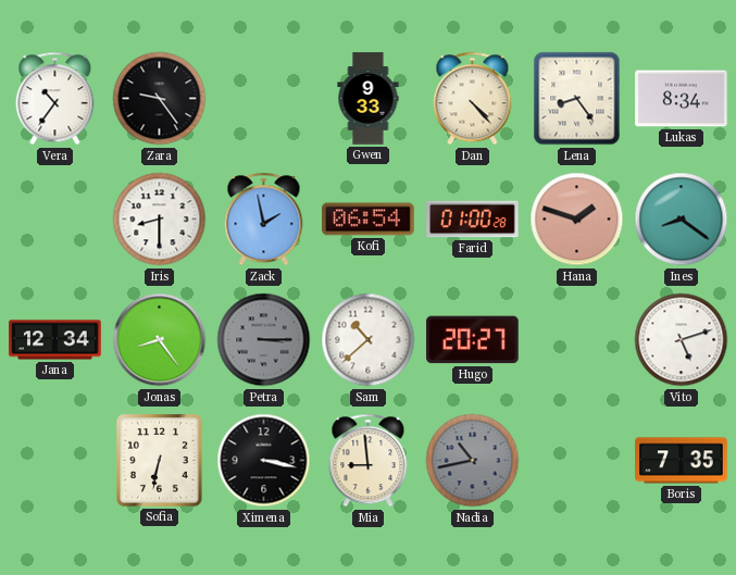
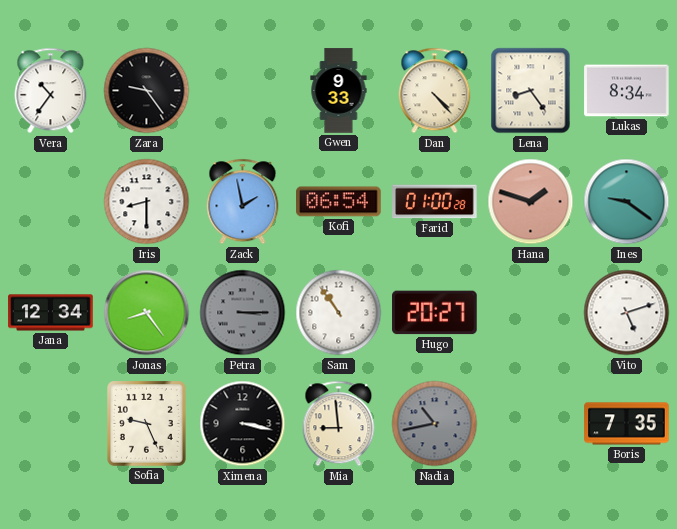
Ines: 8:21 -> 9:21 (627, 202)
Sam: 10:38 -> 10:54 (339, 313)
Sofia: 6:32 -> 9:26 (147, 424)
